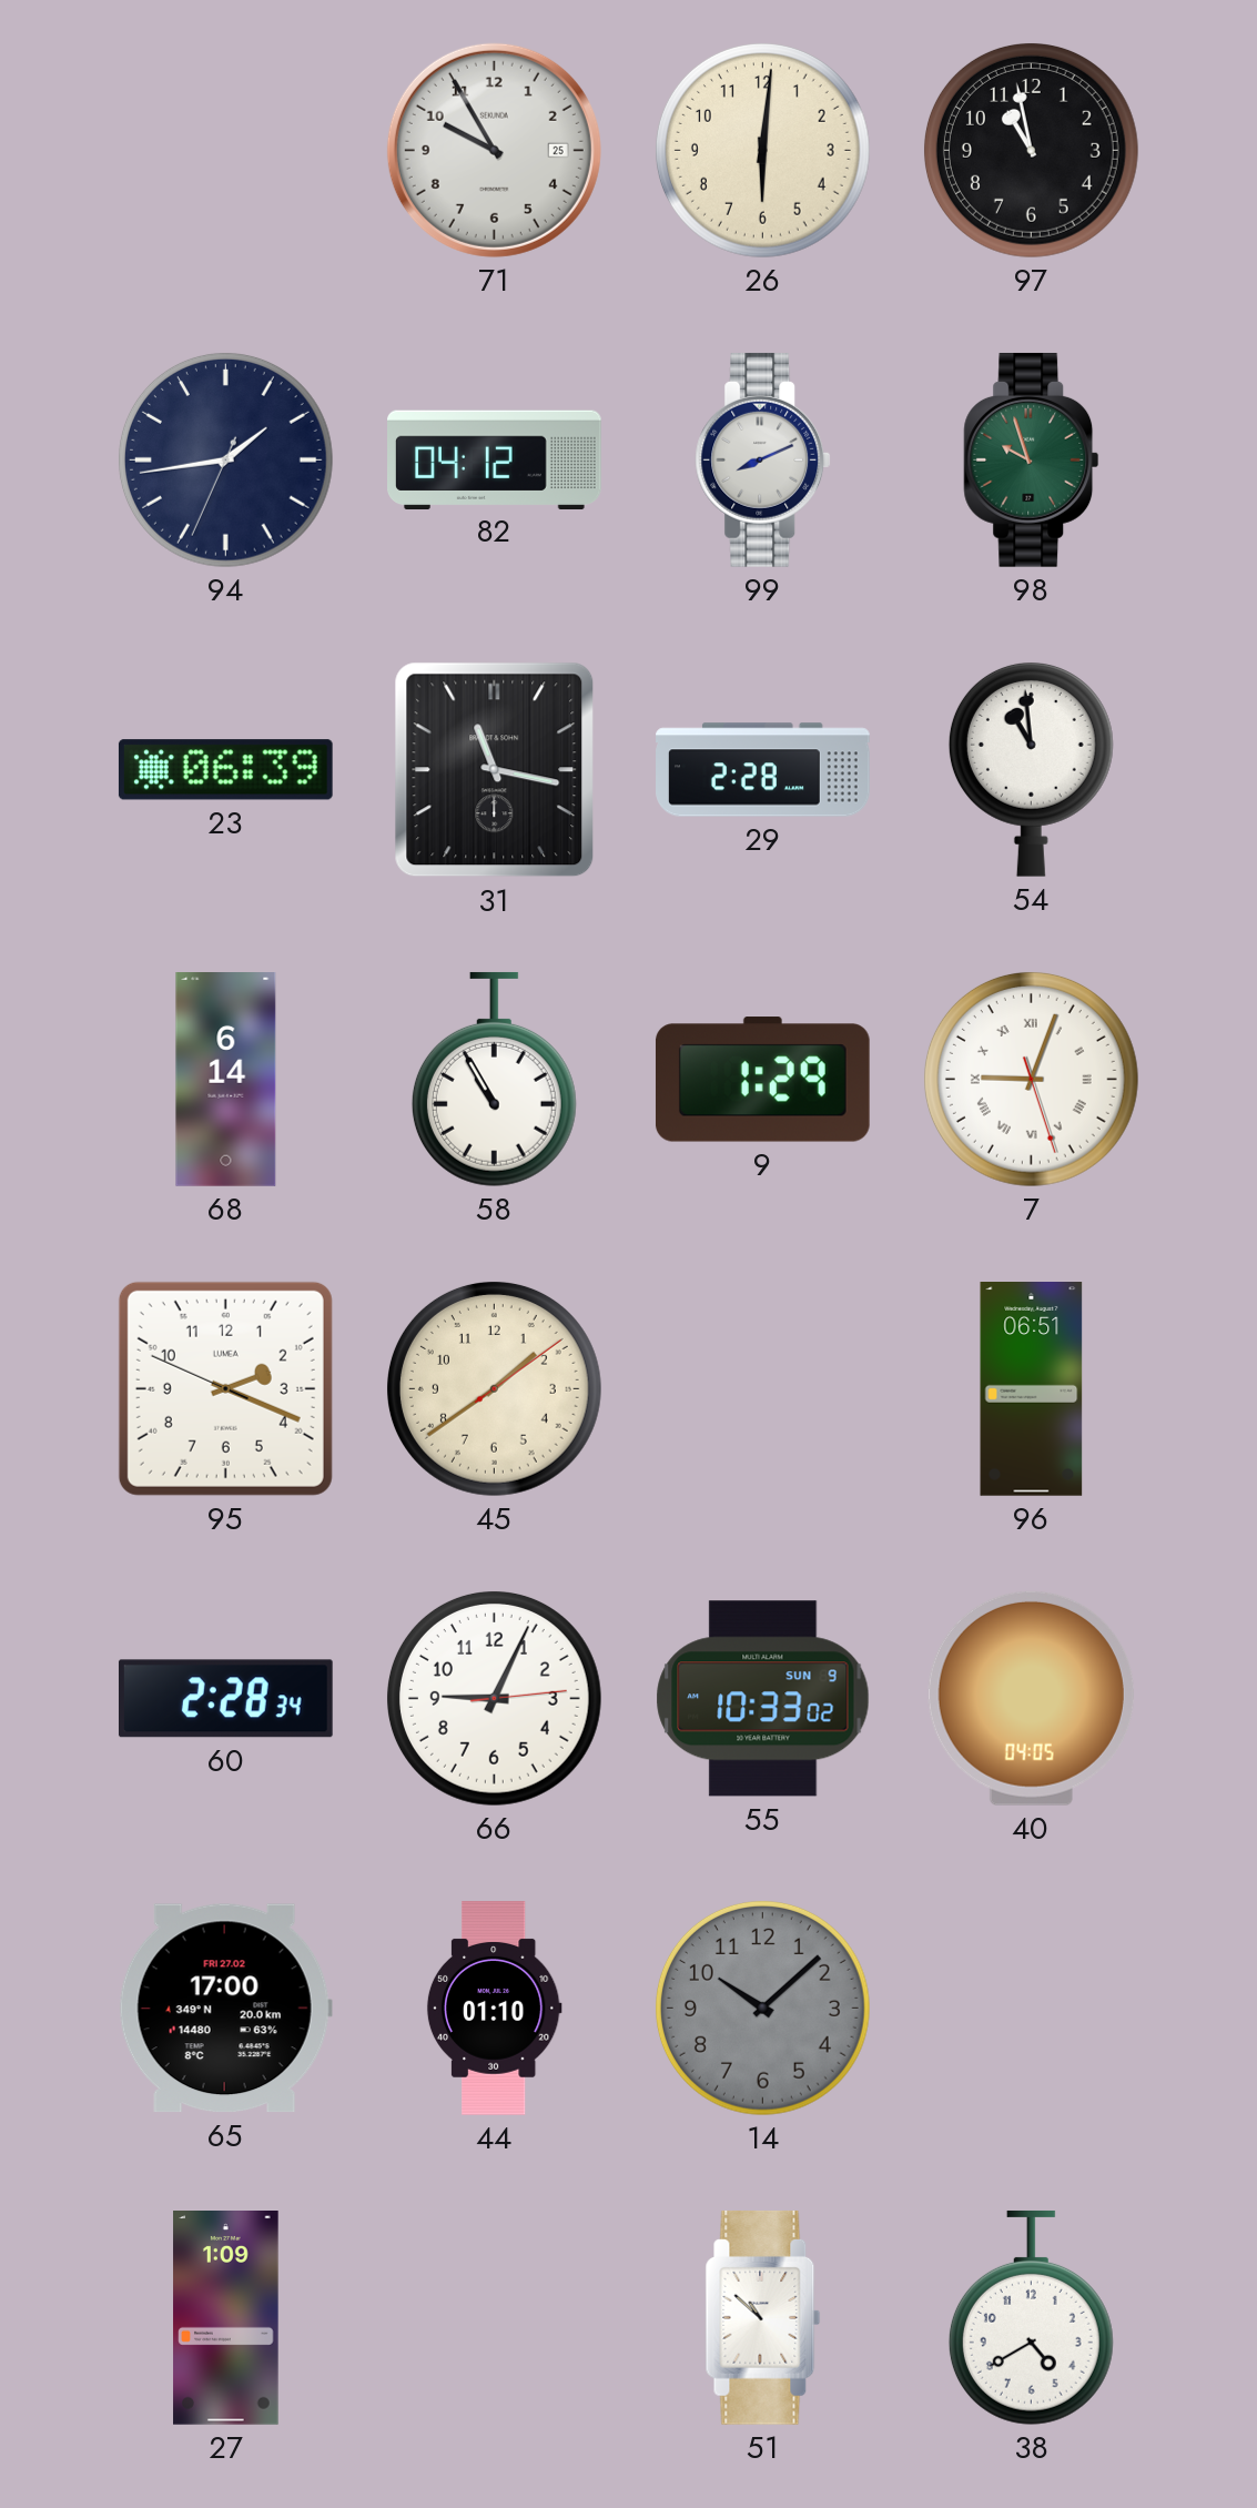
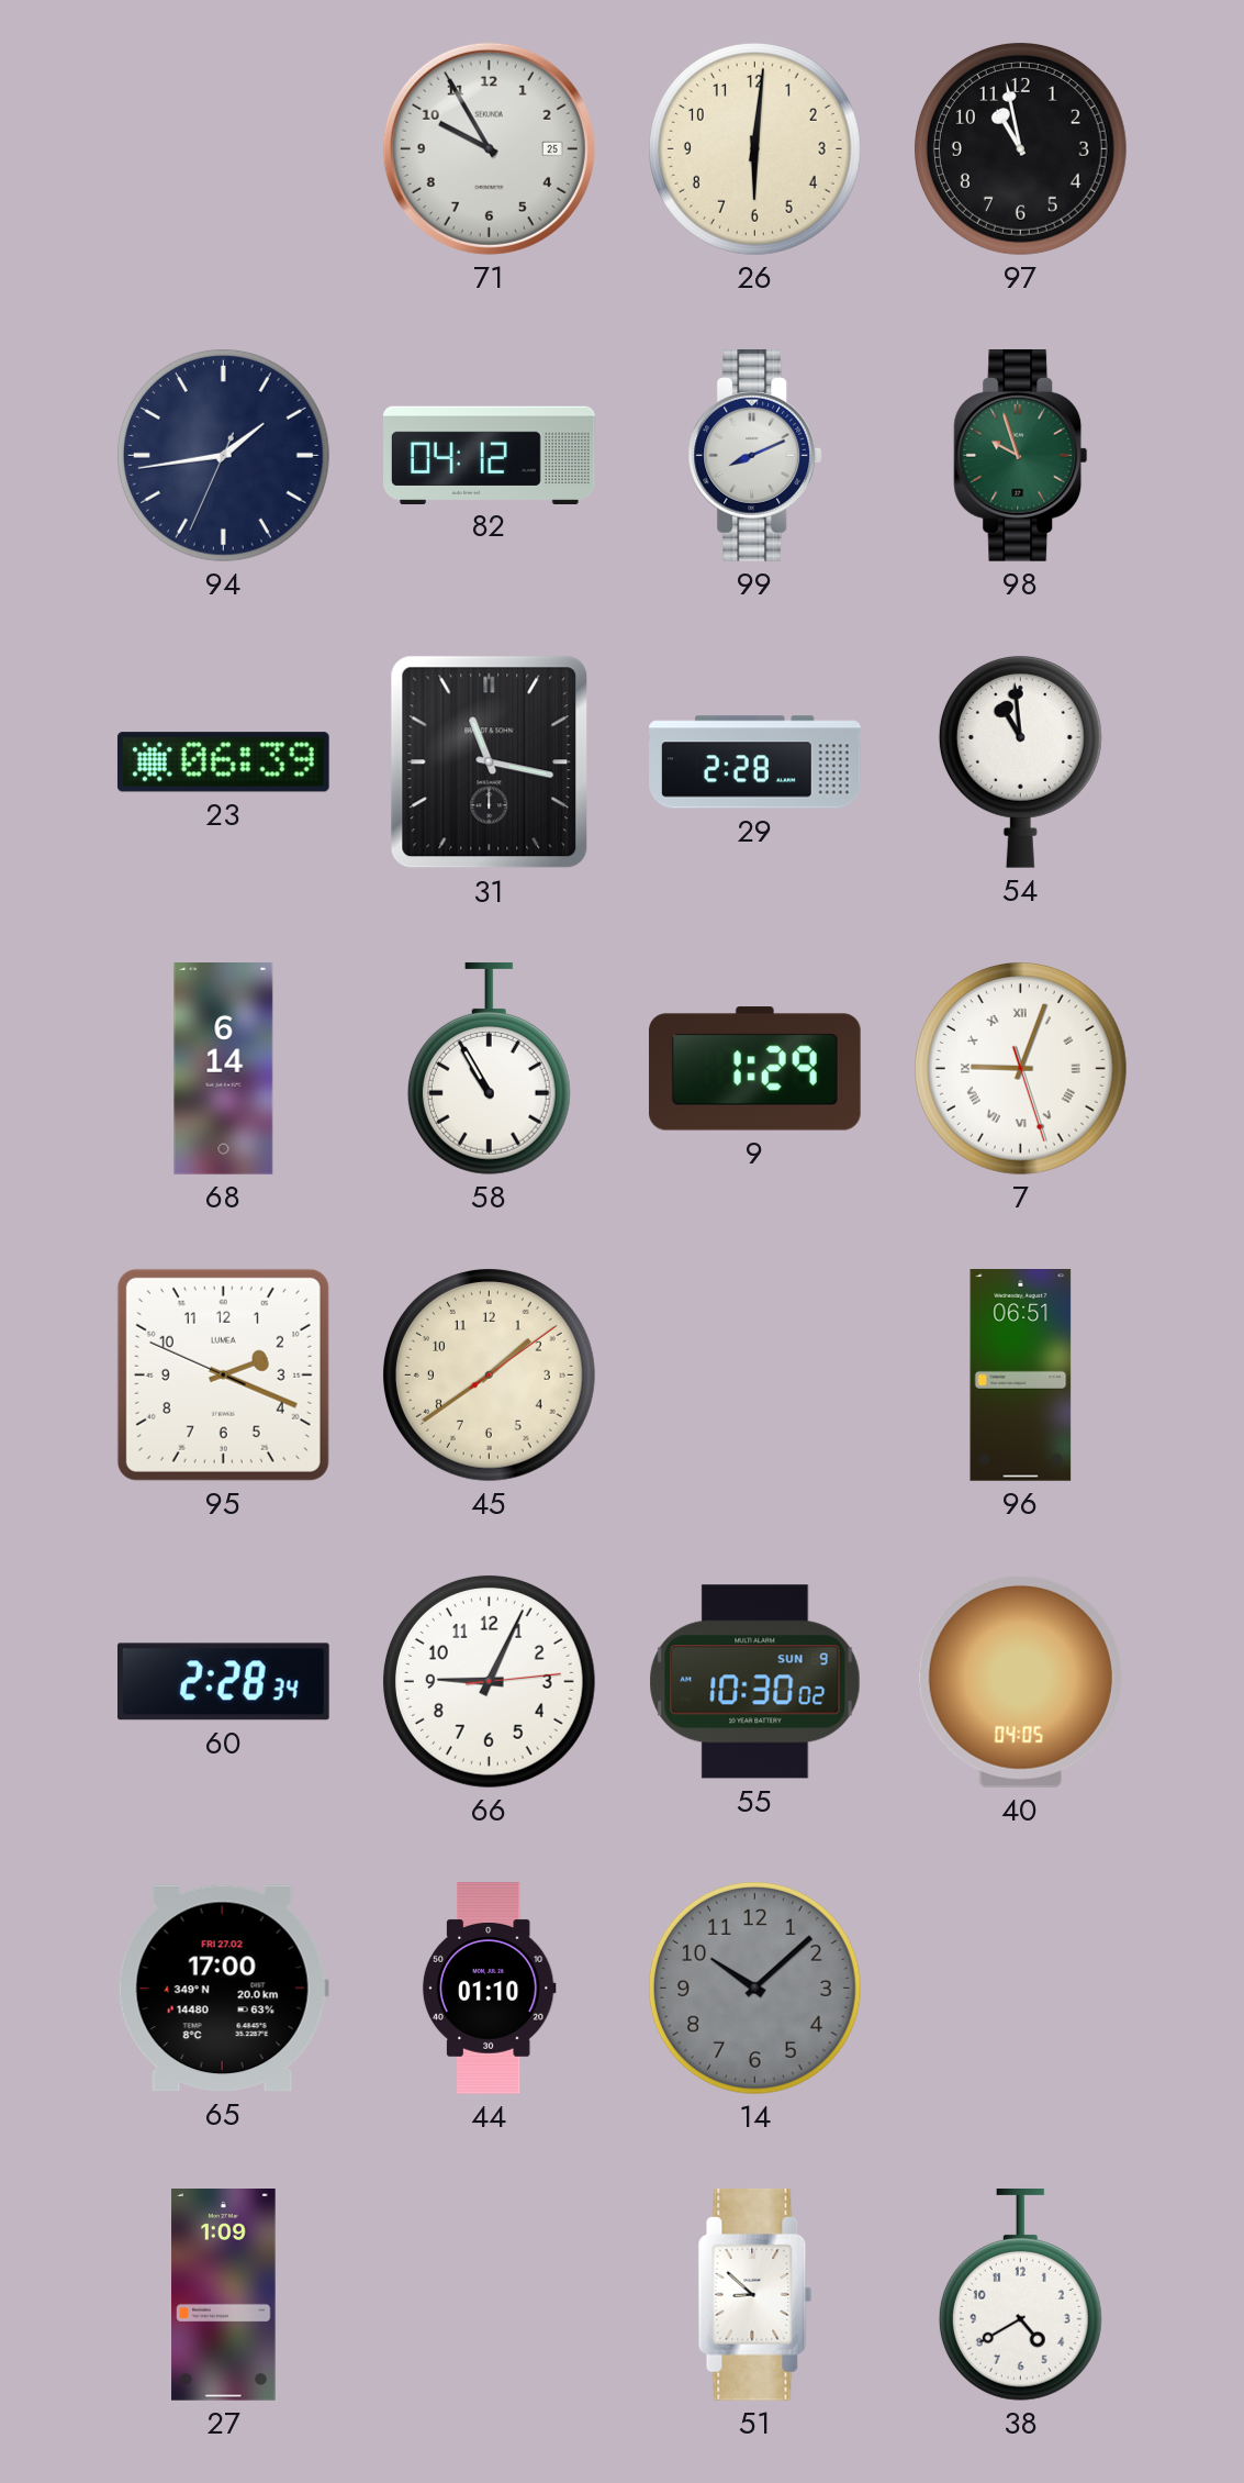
55: 10:33 -> 10:30 (755, 1682)
51: 10:52 -> 8:52 (755, 2294)
